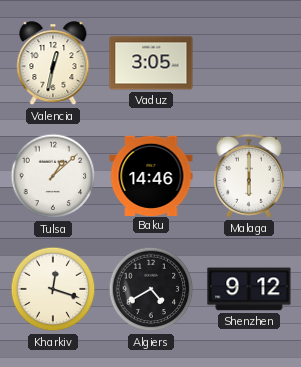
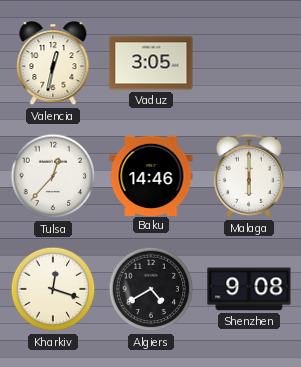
Tulsa: 1:08 -> 12:37 (53, 176)
Shenzhen: 9:12 -> 9:08 (249, 289)
